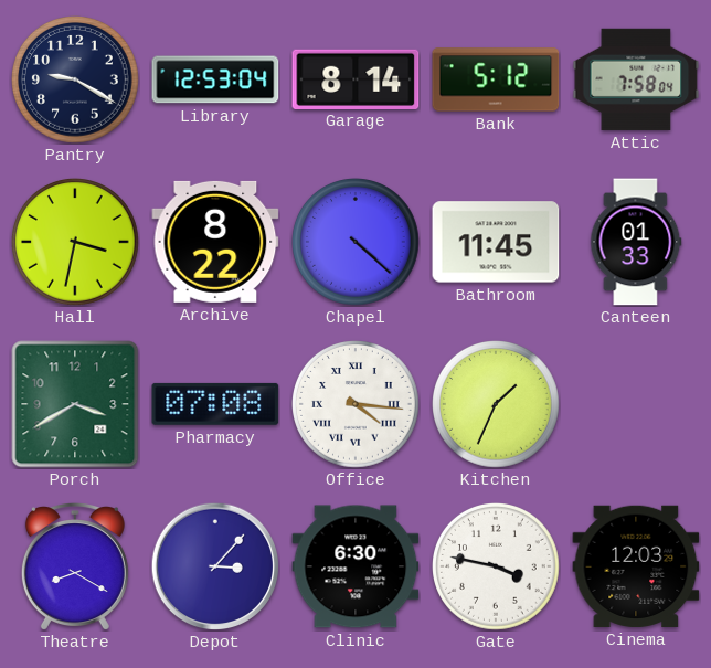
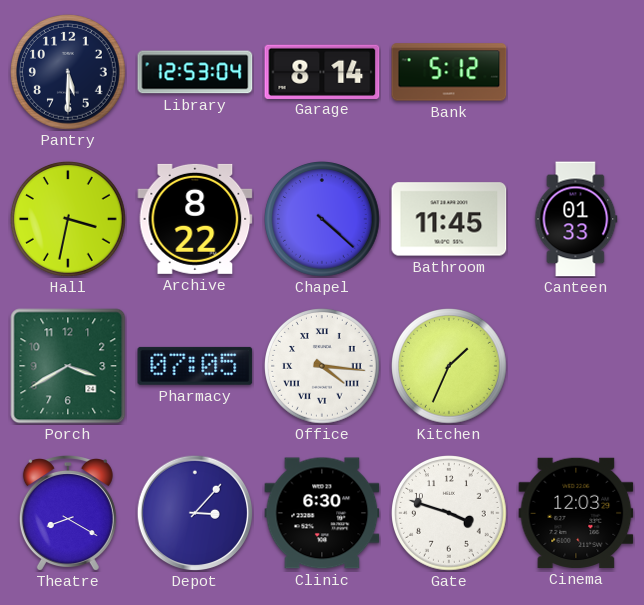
Pantry: 9:20 -> 5:30 (69, 73)
Attic: 7:58 -> none (636, 79)
Pharmacy: 07:08 -> 07:05 (195, 366)
Gate: 3:47 -> 3:48 (450, 514)
